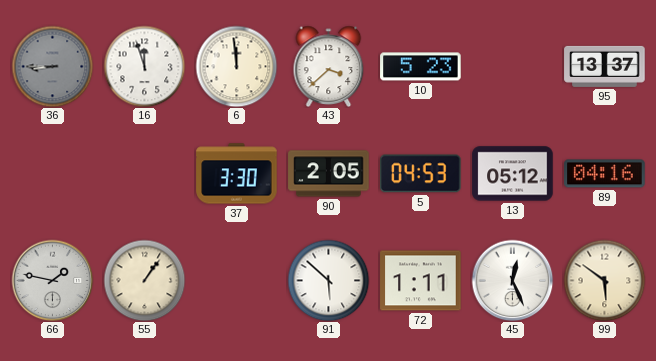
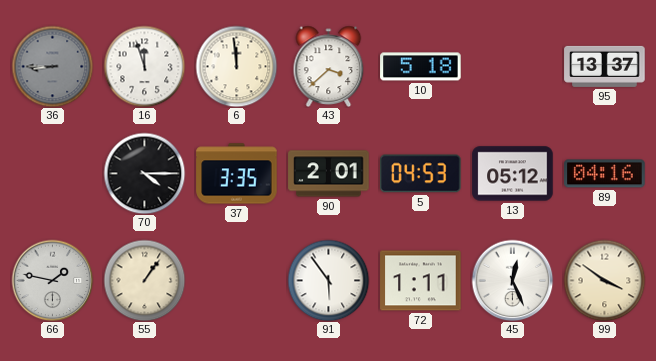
10: 5:23 -> 5:18 (421, 67)
70: none -> 4:15 (144, 173)
37: 3:30 -> 3:35 (237, 174)
90: 2:05 -> 2:01 (329, 174)
91: 5:52 -> 5:54 (328, 280)
99: 5:51 -> 3:51 (604, 280)
